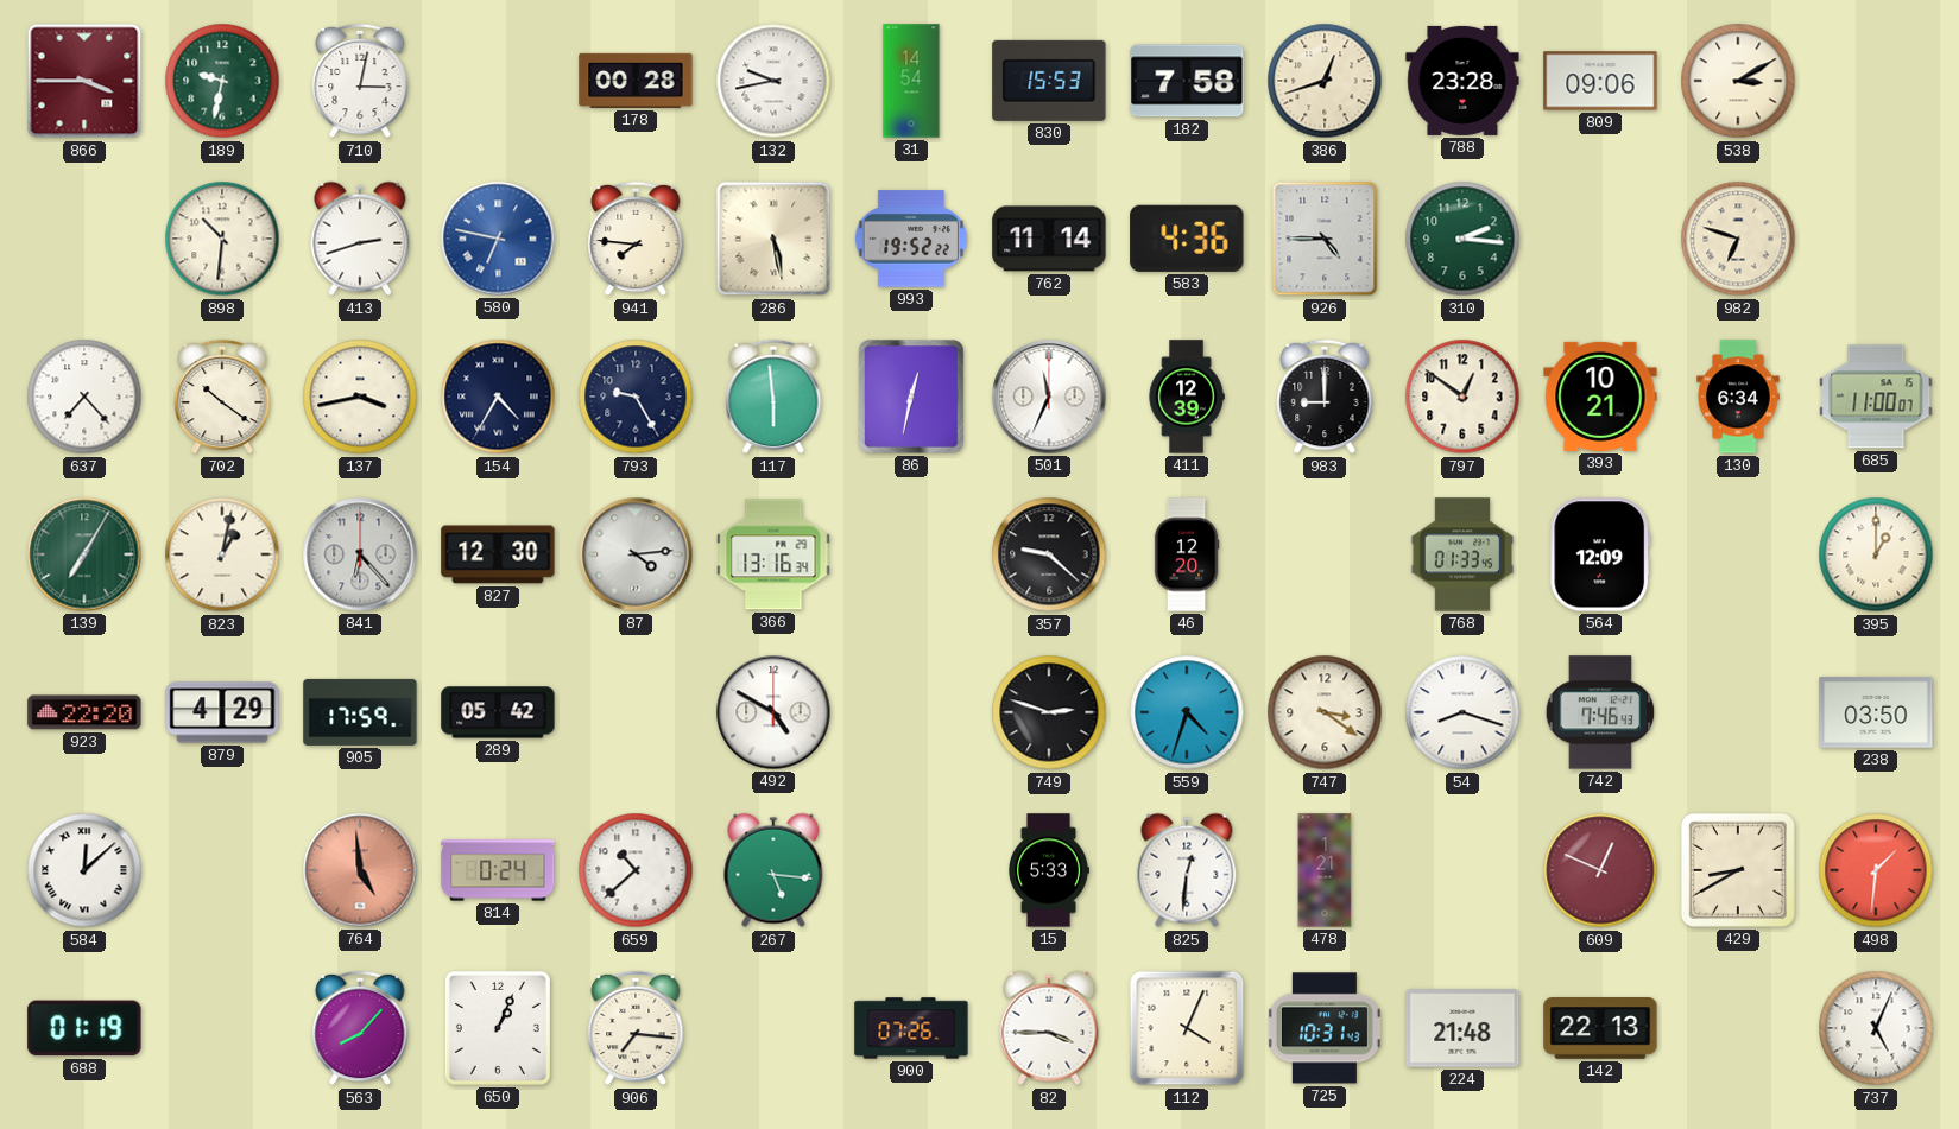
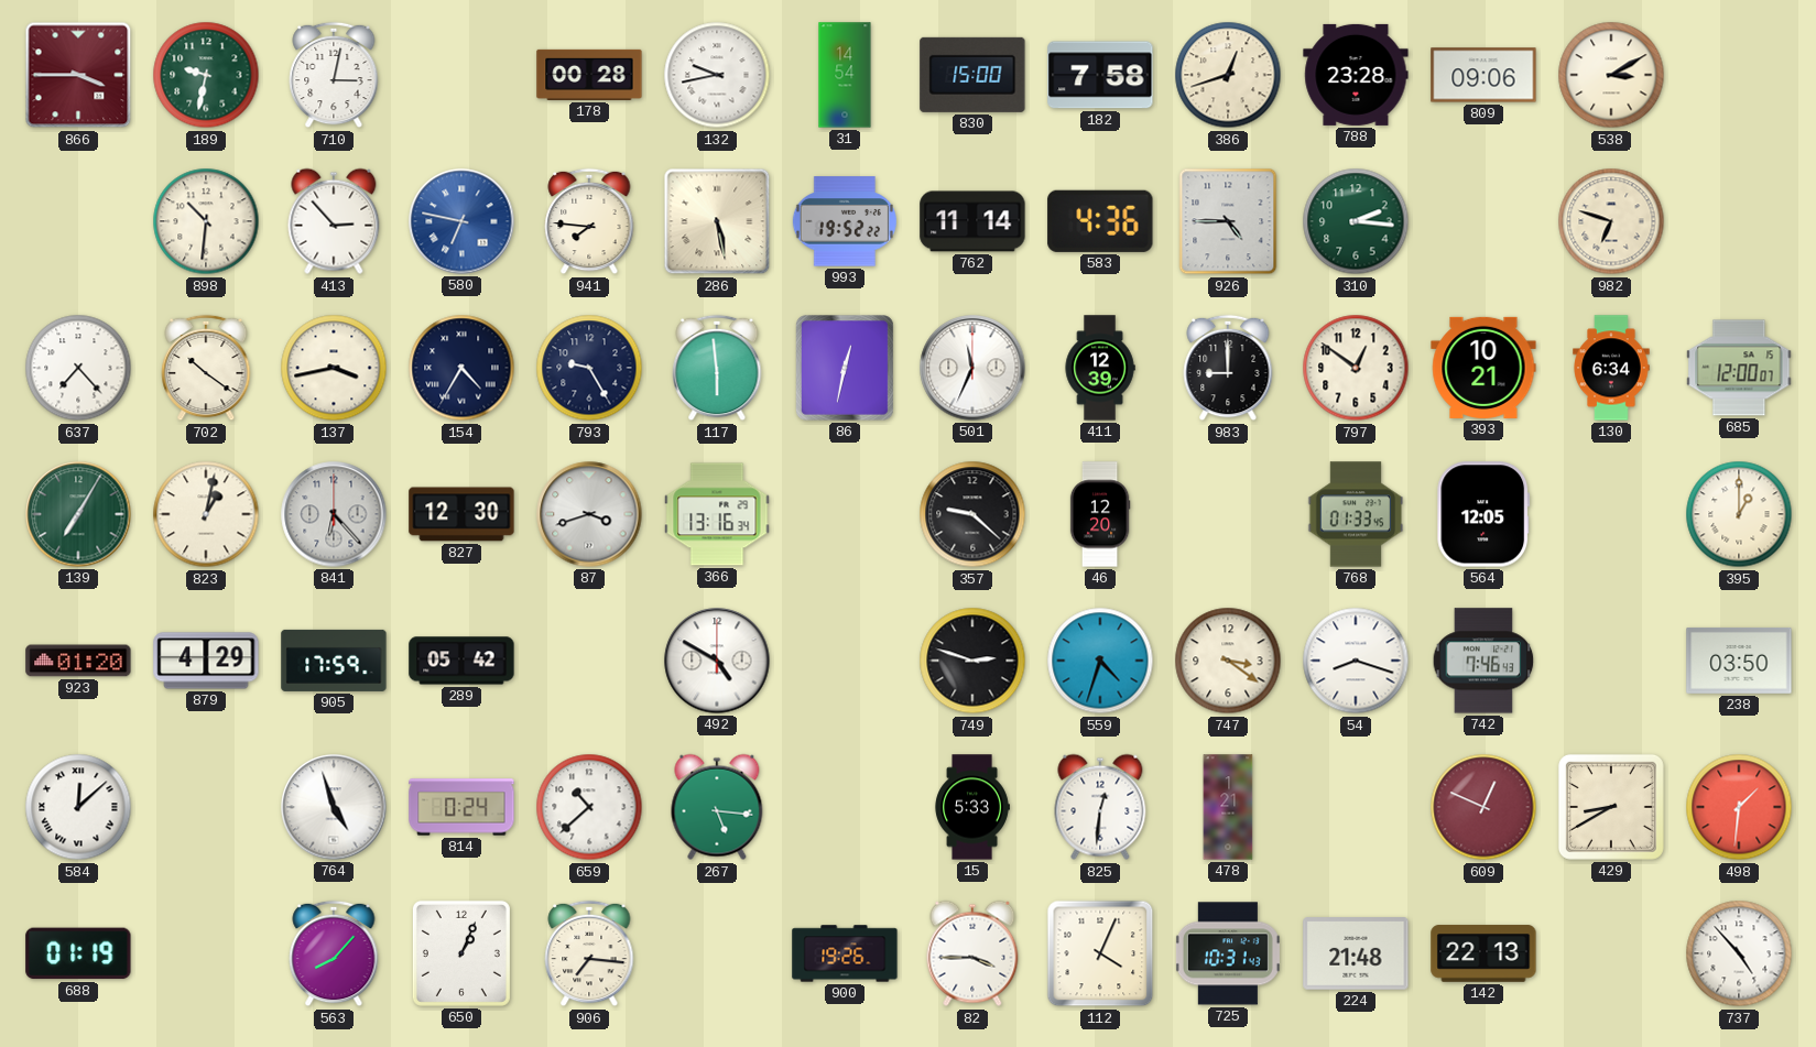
830: 15:53 -> 15:00 (972, 75)
413: 2:42 -> 2:53 (334, 221)
685: 11:00 -> 12:00 (1739, 368)
87: 4:14 -> 3:42 (589, 514)
564: 12:09 -> 12:05 (1483, 514)
923: 22:20 -> 01:20 (78, 661)
764: 4:59 -> 4:57 (334, 807)
764 dial: salmon -> white (334, 807)
900: 07:26 -> 19:26 (845, 953)
737: 5:04 -> 4:53 (1739, 953)
